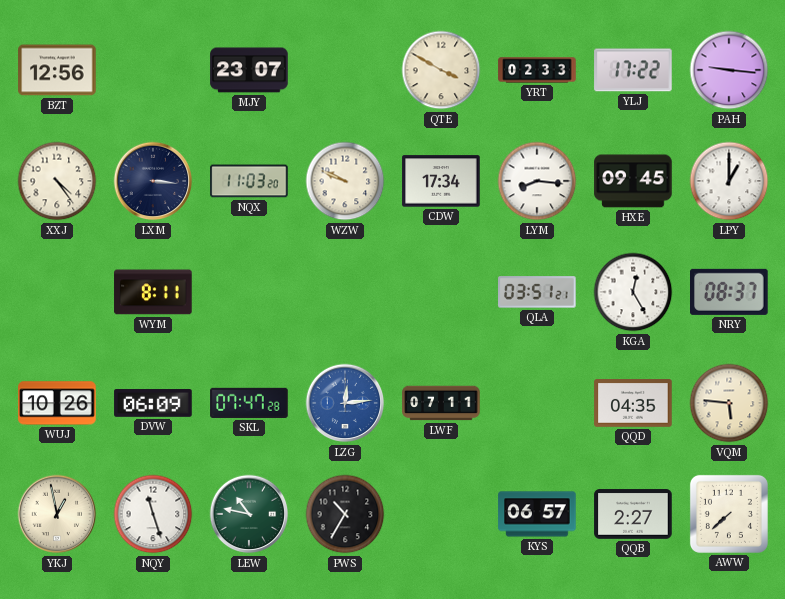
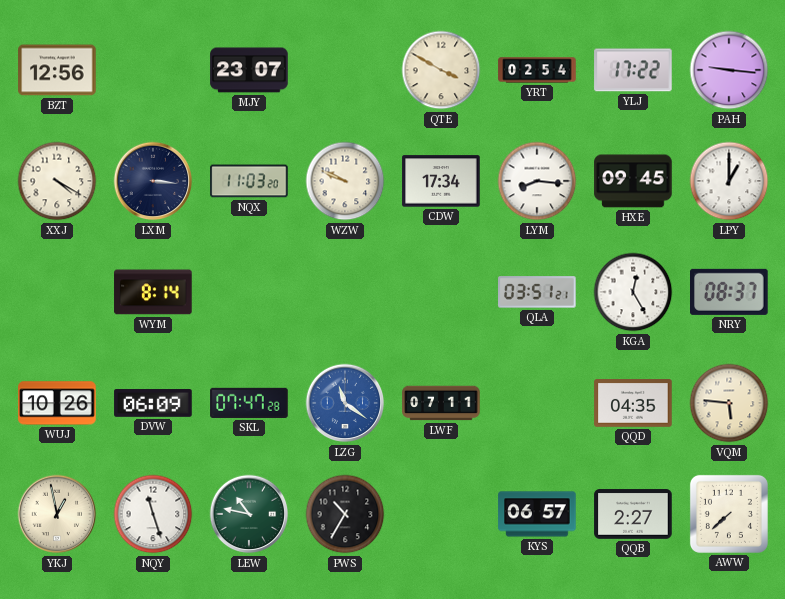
YRT: 02:33 -> 02:54 (537, 70)
XXJ: 4:24 -> 4:20 (57, 181)
WYM: 8:11 -> 8:14 (153, 292)
LZG: 12:14 -> 11:21 (345, 403)
